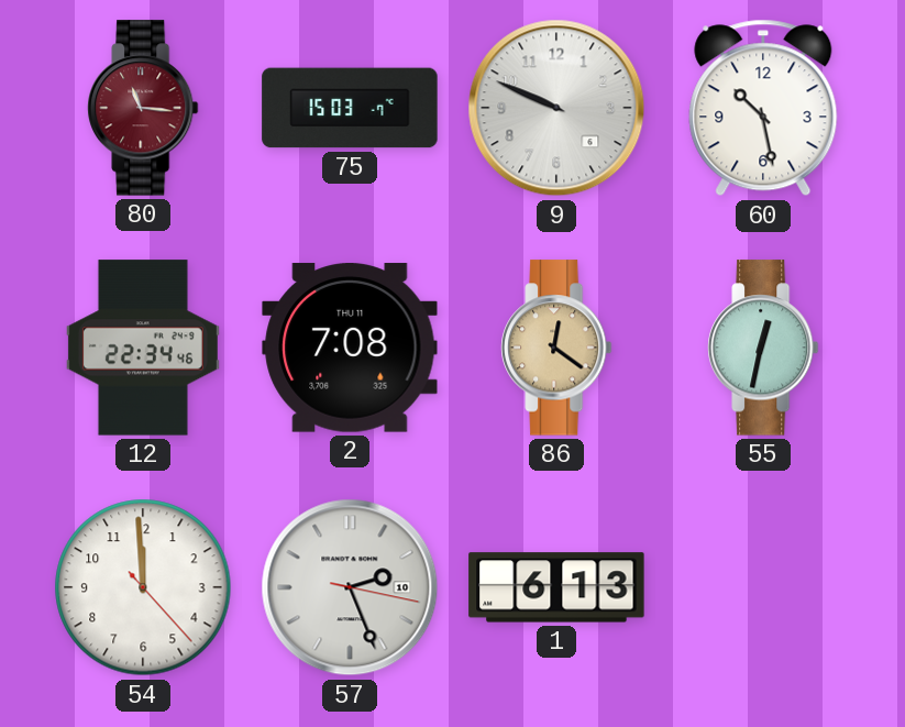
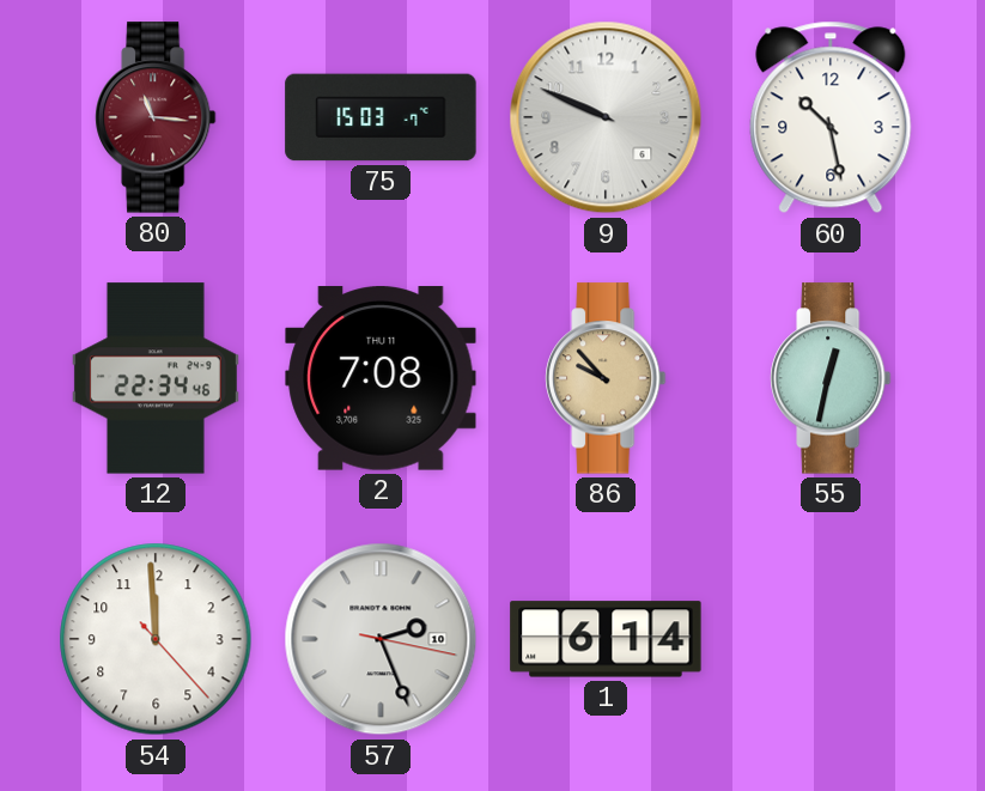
86: 12:21 -> 9:53 (607, 378)
1: 6:13 -> 6:14 (606, 639)
